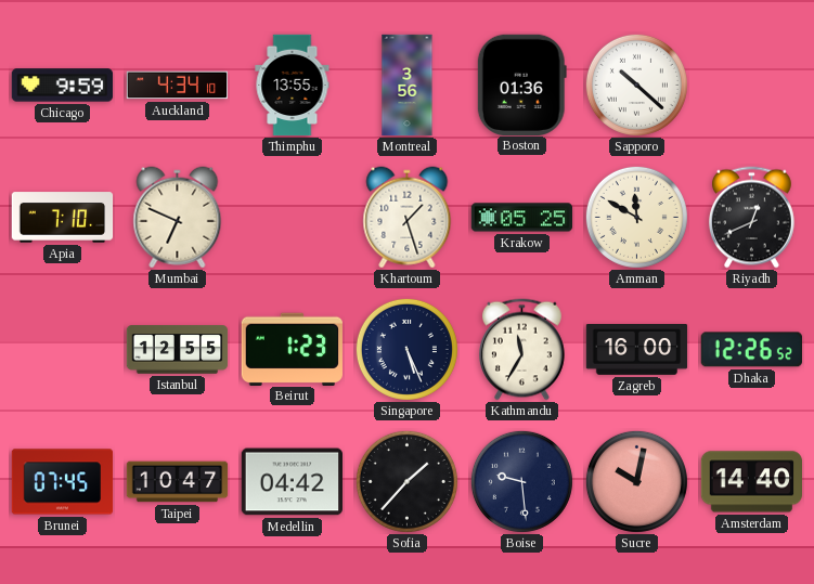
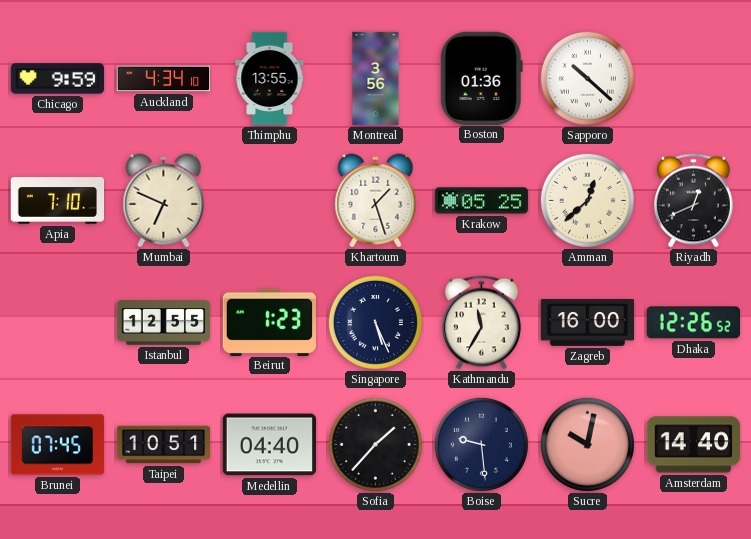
Amman: 11:50 -> 12:38 (587, 200)
Taipei: 10:47 -> 10:51 (164, 445)
Medellin: 04:42 -> 04:40 (269, 445)
